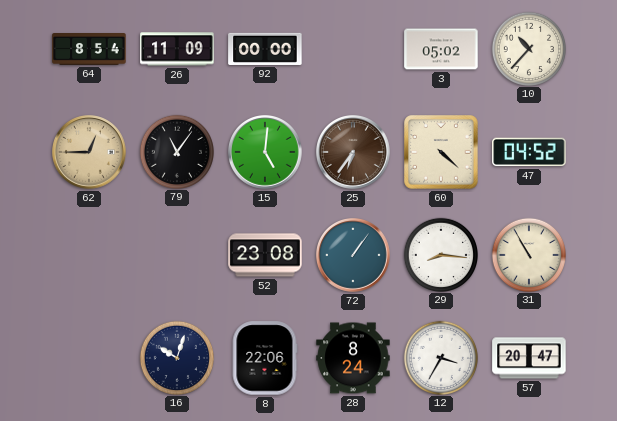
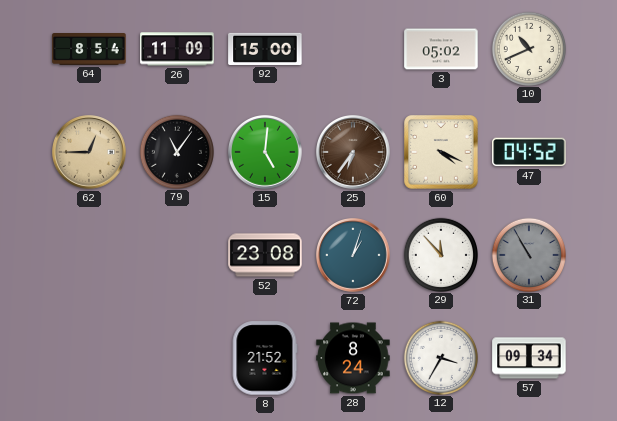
92: 00:00 -> 15:00 (265, 49)
10: 10:37 -> 10:41 (528, 48)
60: 4:22 -> 4:19 (441, 152)
72: 1:06 -> 1:03 (354, 256)
29: 8:16 -> 11:53 (440, 254)
31 dial: cream -> grey (528, 254)
16: 10:03 -> none (176, 357)
8: 22:06 -> 21:52 (265, 358)
57: 20:47 -> 09:34 (529, 358)
